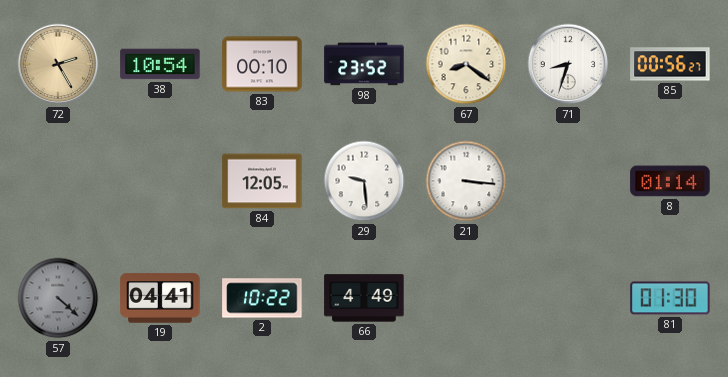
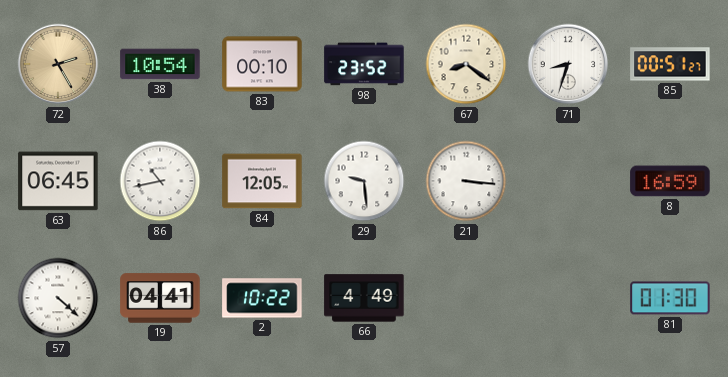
85: 00:56 -> 00:51 (670, 64)
63: none -> 06:45 (58, 181)
86: none -> 10:43 (160, 181)
8: 01:14 -> 16:59 (670, 181)
57 dial: grey -> white (58, 298)
